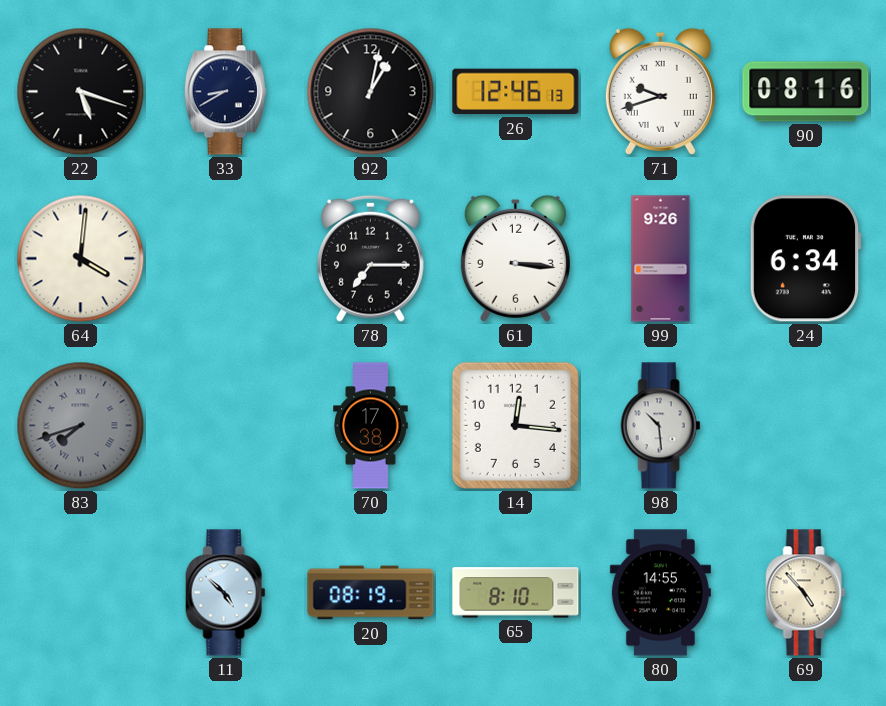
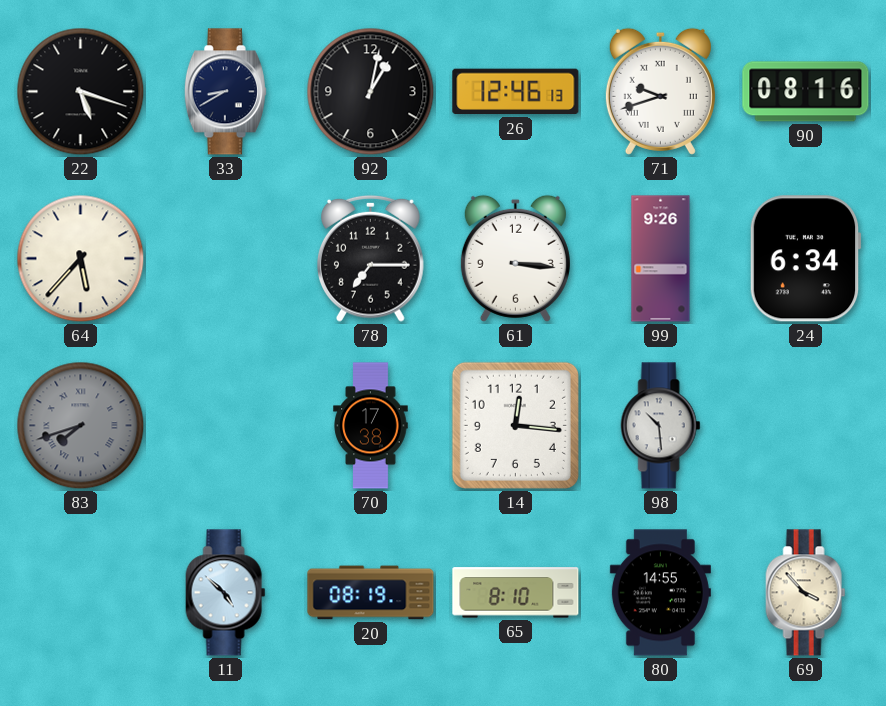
64: 4:01 -> 5:37 (81, 259)
69: 4:53 -> 3:53 (806, 593)
